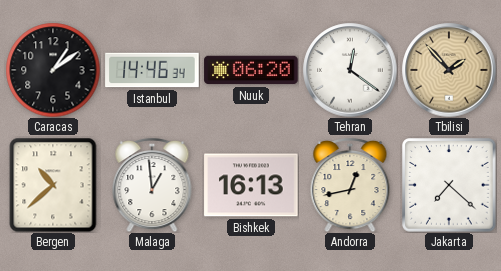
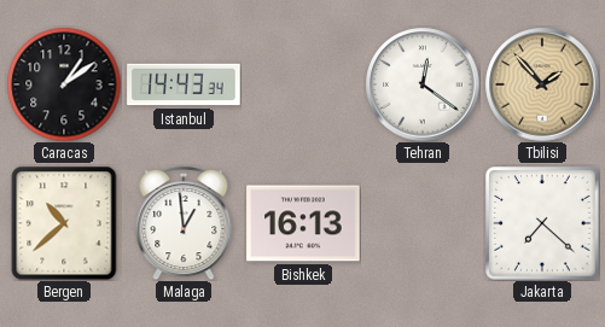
Istanbul: 14:46 -> 14:43 (184, 84)
Nuuk: 06:20 -> none (251, 70)
Andorra: 12:43 -> none (350, 185)
